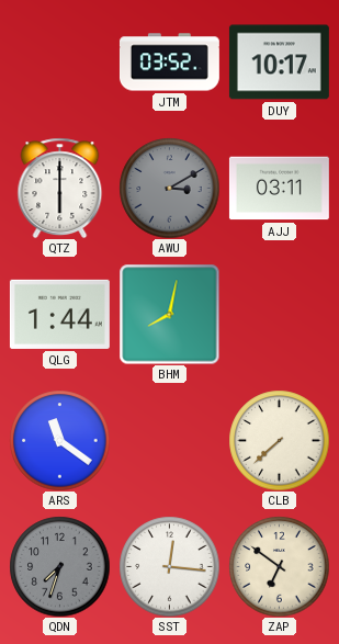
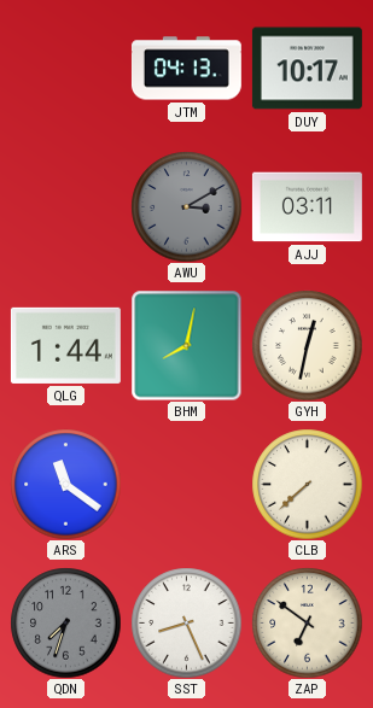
JTM: 03:52 -> 04:13 (186, 69)
QTZ: 6:00 -> none (60, 188)
GYH: none -> 12:32 (307, 345)
SST: 12:16 -> 8:26 (186, 622)
